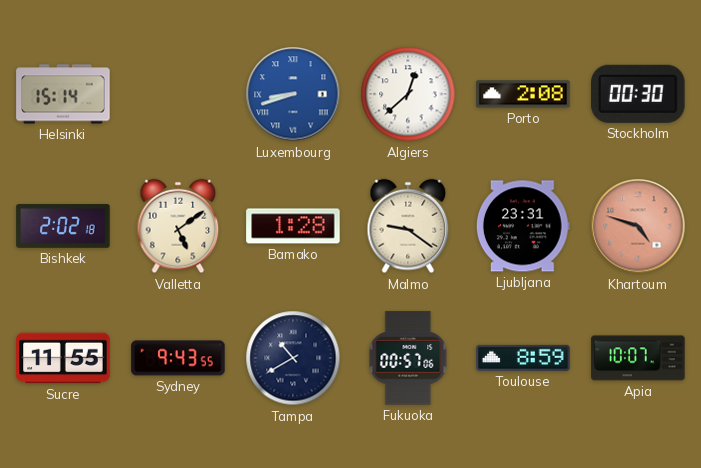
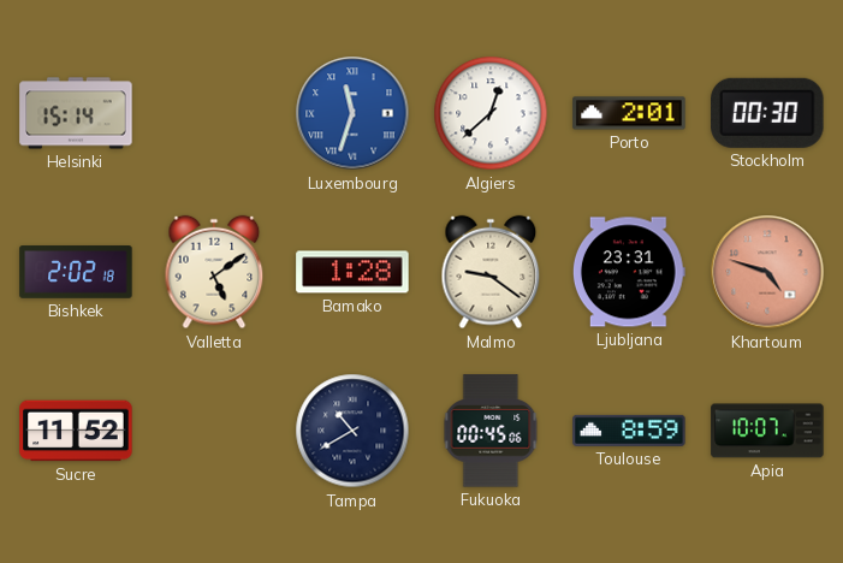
Luxembourg: 8:42 -> 11:33 (352, 113)
Porto: 2:08 -> 2:01 (629, 113)
Sucre: 11:55 -> 11:52 (76, 431)
Sydney: 9:43 -> none (178, 358)
Fukuoka: 00:57 -> 00:45 (491, 431)
